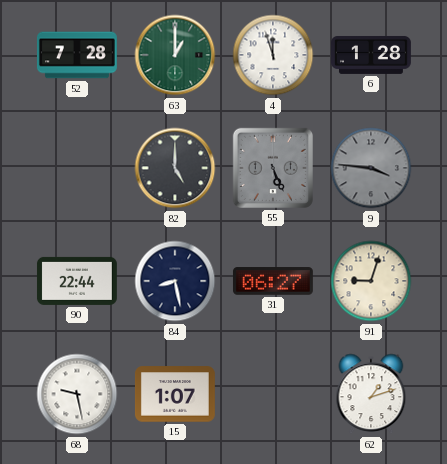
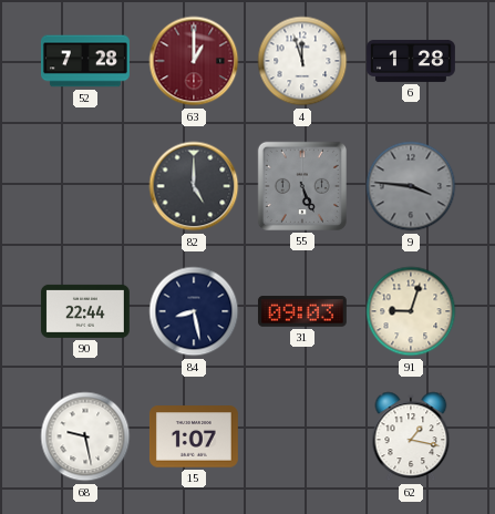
63 dial: green -> burgundy (194, 61)
31: 06:27 -> 09:03 (302, 311)
62: 1:12 -> 1:17 (411, 436)
